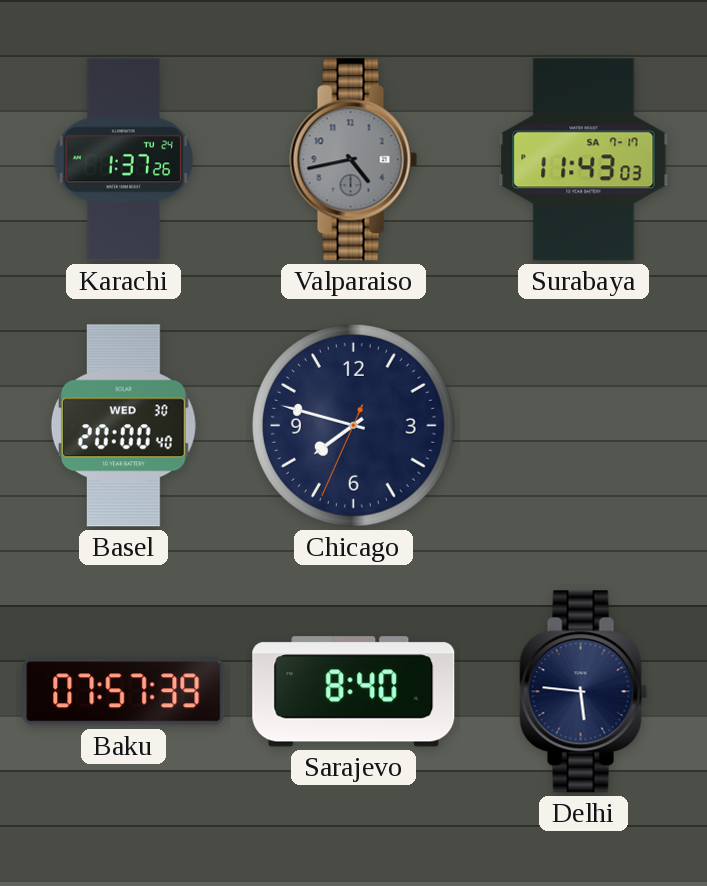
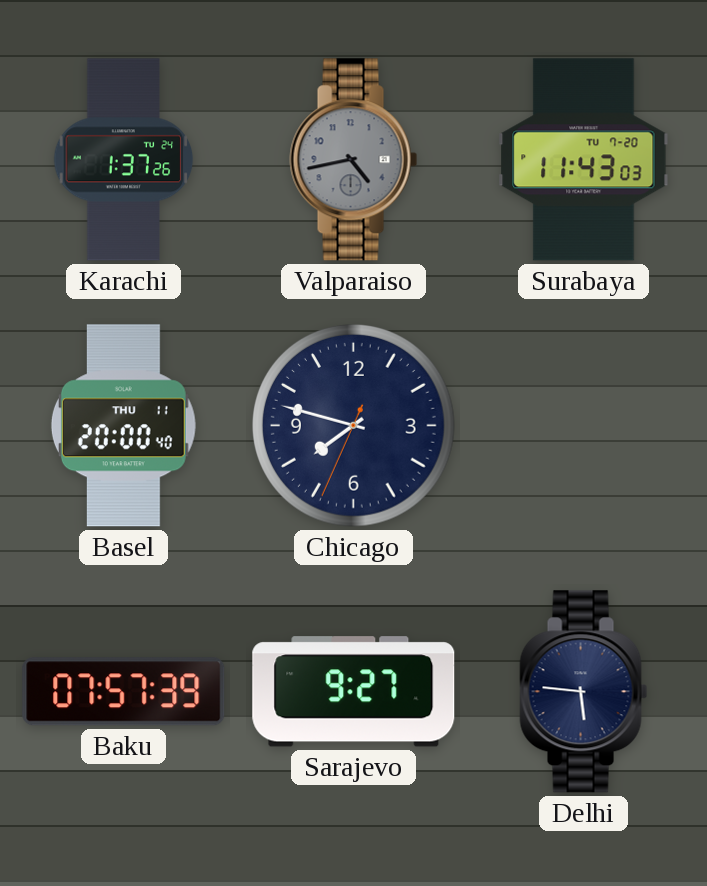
Surabaya date: SA 7-17 -> TU 7-20 (584, 160)
Basel date: WED 30 -> THU 11 (123, 426)
Sarajevo: 8:40 -> 9:27 (354, 692)
